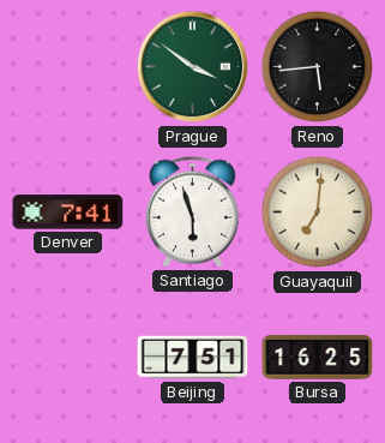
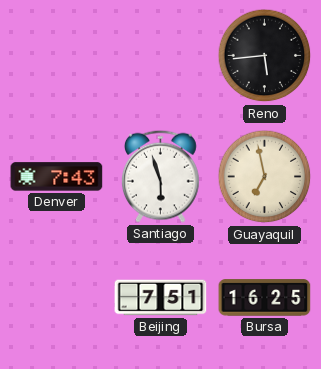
Prague: 3:51 -> none (193, 67)
Denver: 7:41 -> 7:43 (57, 177)
Guayaquil: 7:01 -> 6:58 (265, 177)
